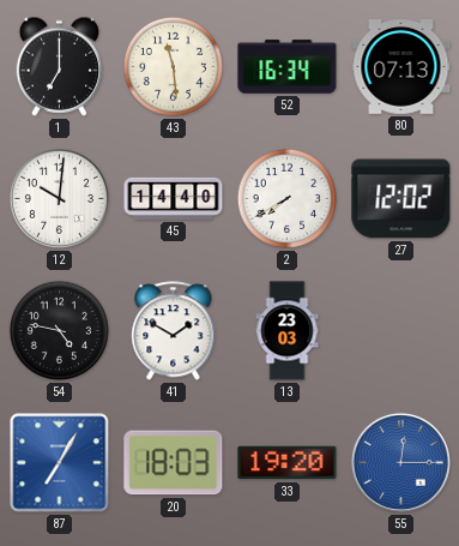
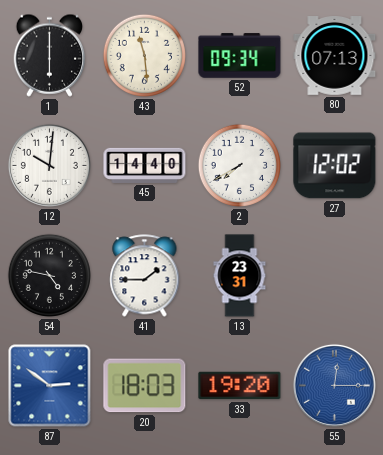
1: 7:00 -> 6:00 (50, 55)
52: 16:34 -> 09:34 (240, 56)
41: 1:50 -> 1:45 (145, 276)
13: 23:03 -> 23:31 (240, 276)
87: 7:05 -> 2:51 (50, 386)
